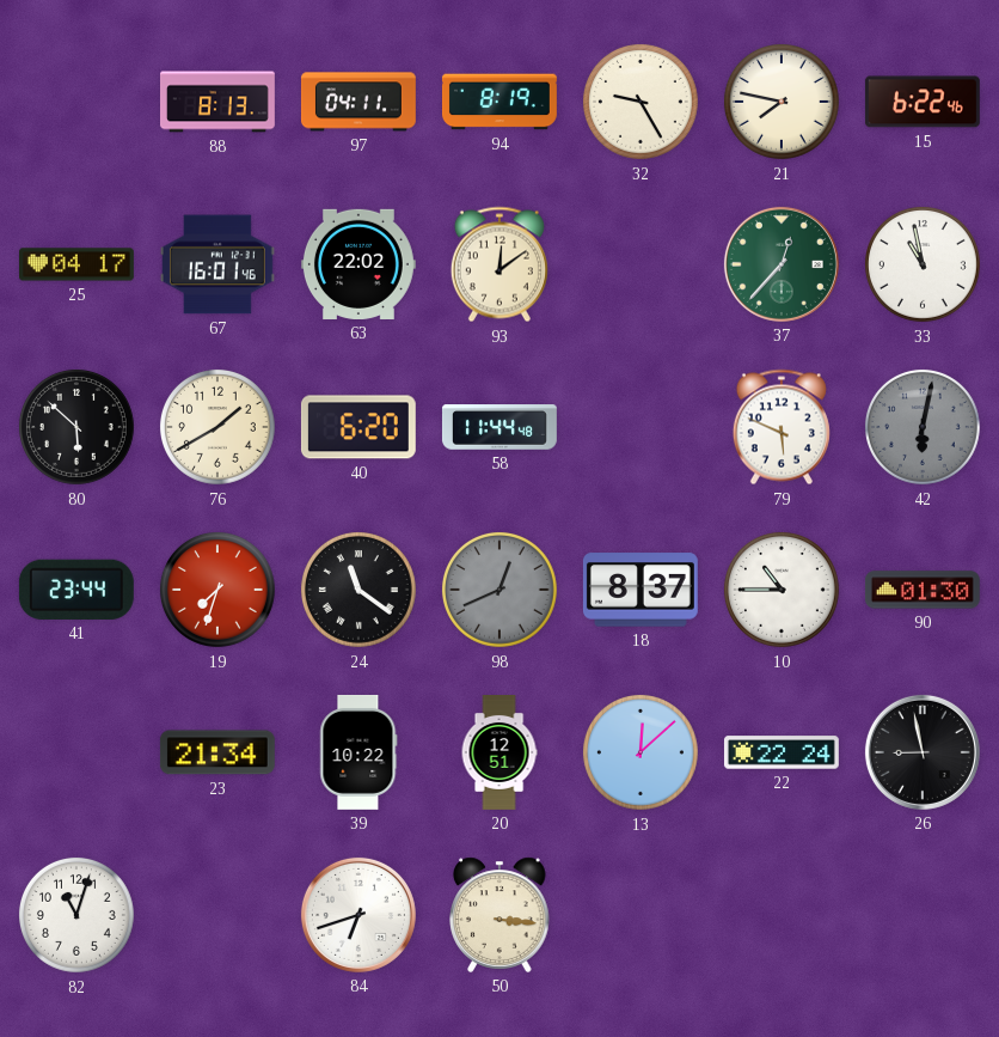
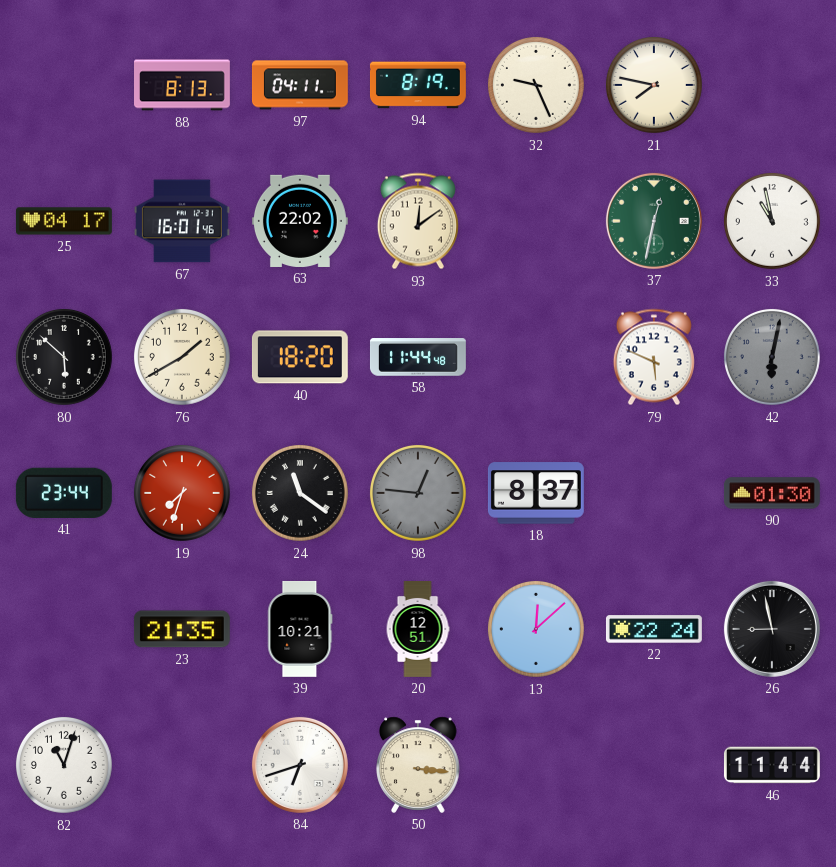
32: 9:25 -> 9:26 (537, 86)
15: 6:22 -> none (923, 102)
37: 12:37 -> 12:32 (654, 221)
40: 6:20 -> 18:20 (300, 357)
98: 12:41 -> 12:46 (419, 494)
10: 10:45 -> none (783, 591)
23: 21:34 -> 21:35 (182, 629)
39: 10:22 -> 10:21 (300, 629)
46: none -> 11:44 (772, 765)
